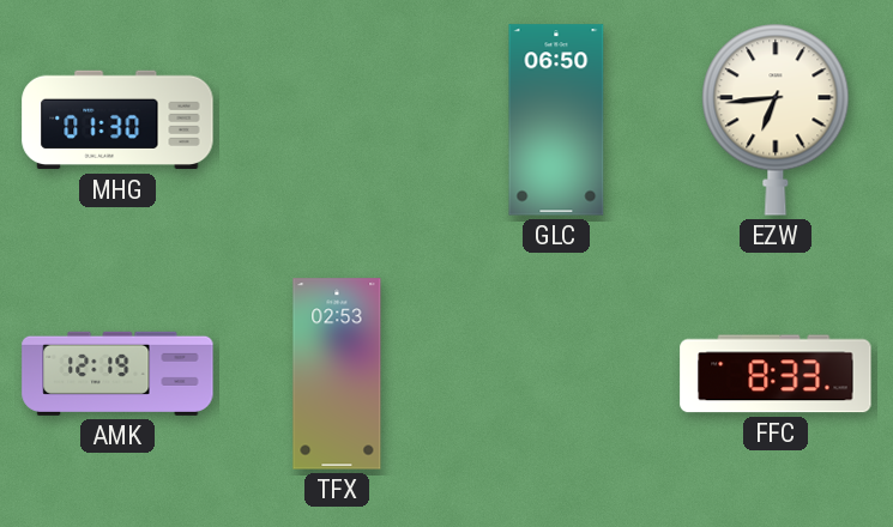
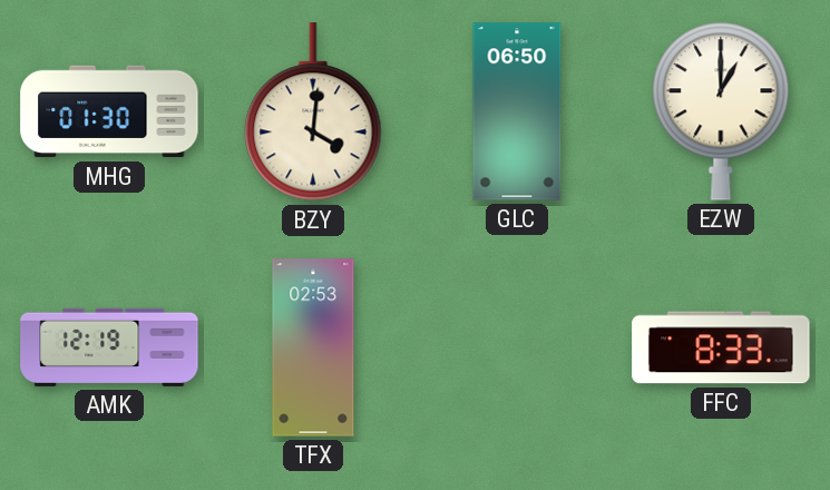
BZY: none -> 4:01 (313, 112)
EZW: 6:44 -> 1:00 (721, 111)
